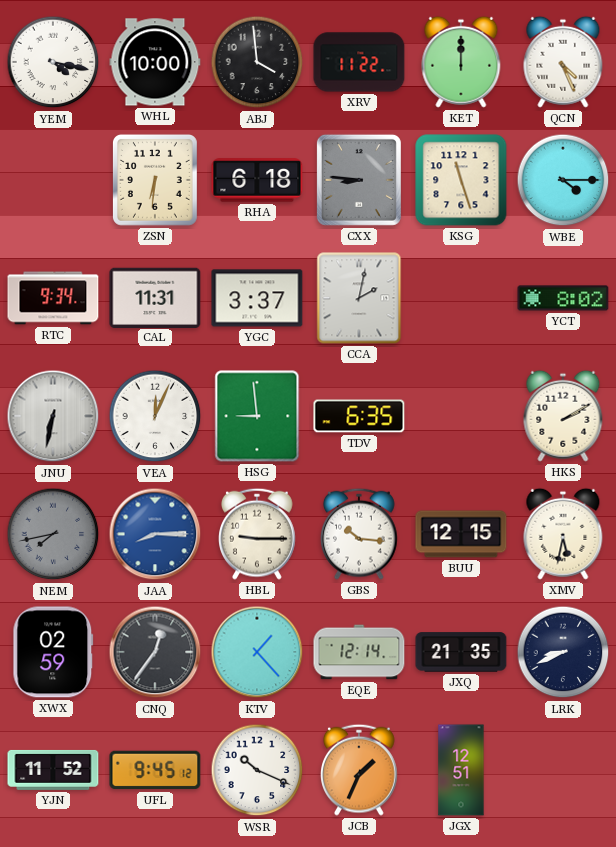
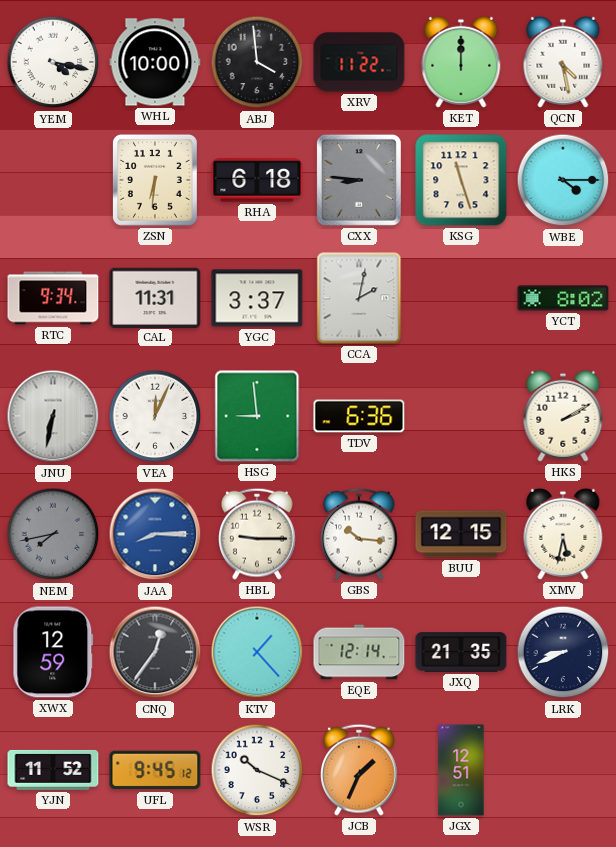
QCN: 4:26 -> 4:28 (563, 62)
TDV: 6:35 -> 6:36 (359, 416)
XWX: 02:59 -> 12:59 (53, 652)
